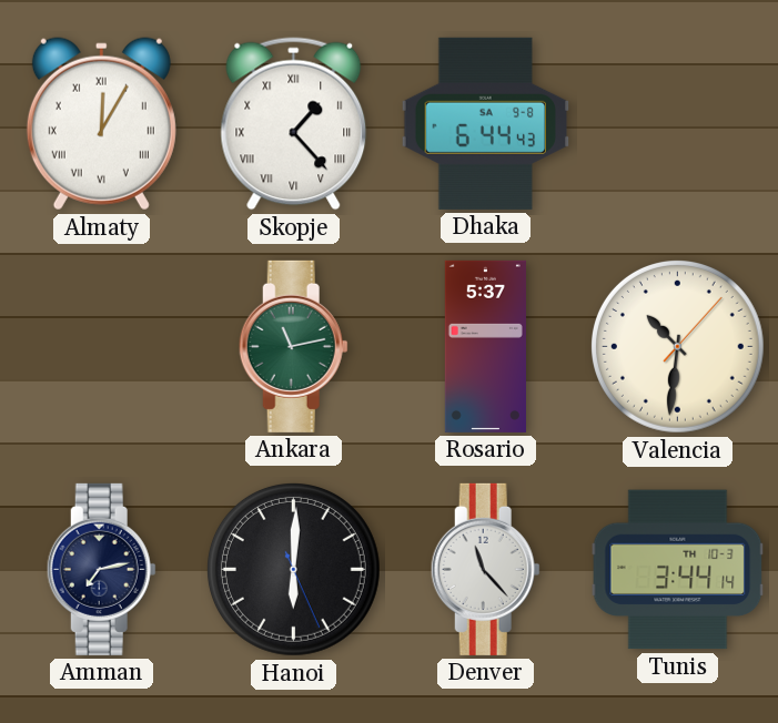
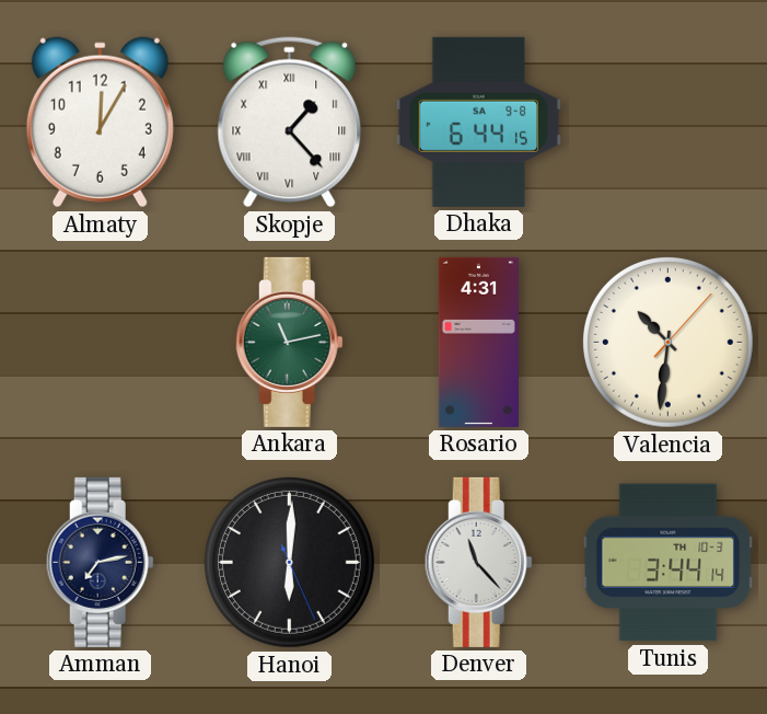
Almaty numerals: Roman -> Arabic (100, 123)
Dhaka: 6:44:43 -> 6:44:15 (479, 122)
Rosario: 5:37 -> 4:31 (478, 342)
